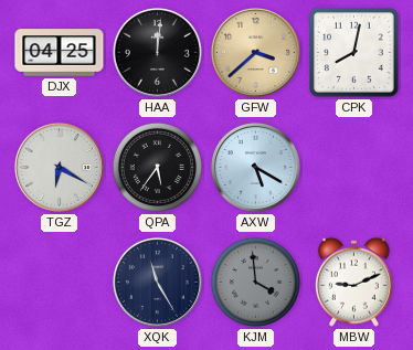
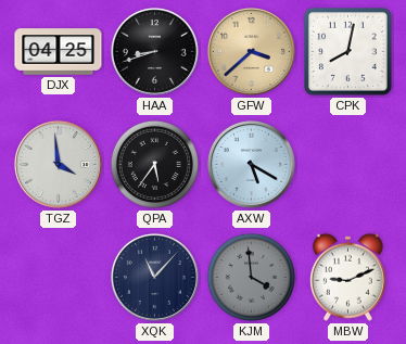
HAA: 12:01 -> 8:42 (154, 51)
TGZ: 6:20 -> 3:59 (58, 164)
XQK: 11:25 -> 11:07 (154, 277)
